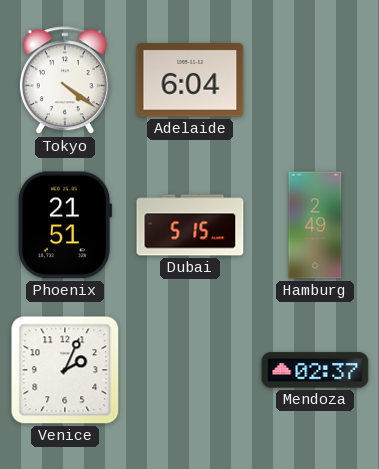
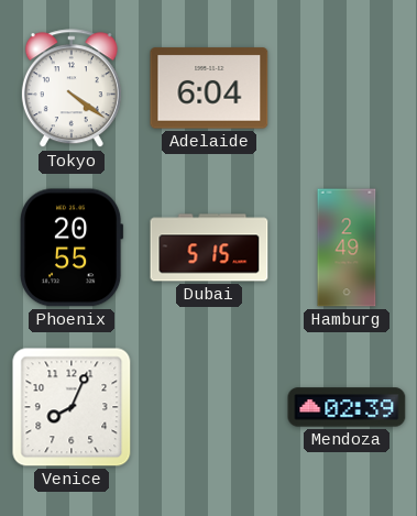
Phoenix: 21:51 -> 20:55 (73, 248)
Venice: 2:04 -> 8:04 (72, 407)
Mendoza: 02:37 -> 02:39 (347, 407)
